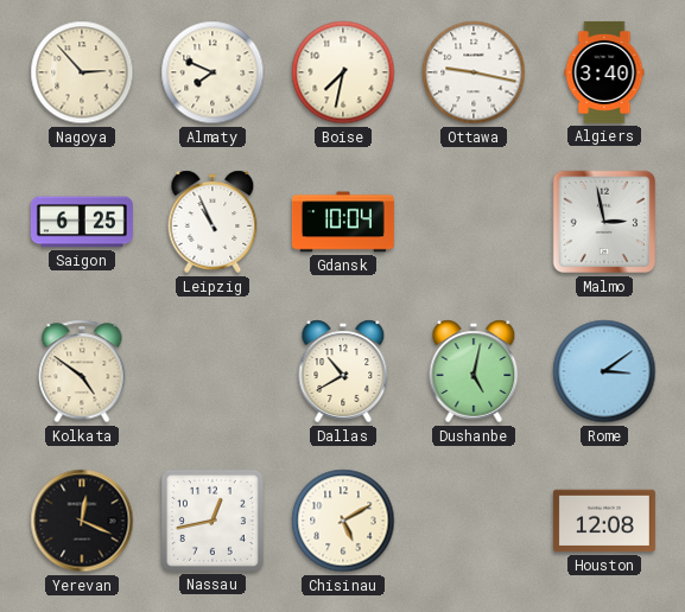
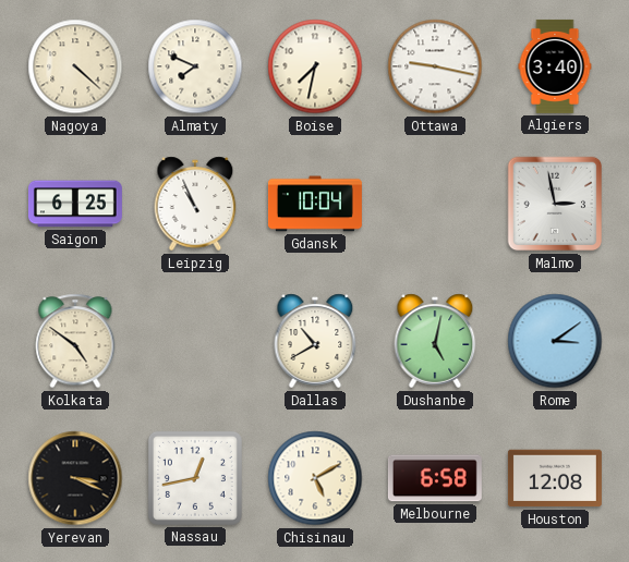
Nagoya: 2:53 -> 4:22 (75, 66)
Yerevan: 12:19 -> 3:19 (75, 478)
Melbourne: none -> 6:58 (435, 478)
